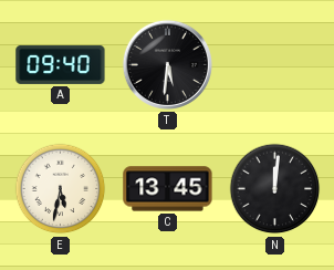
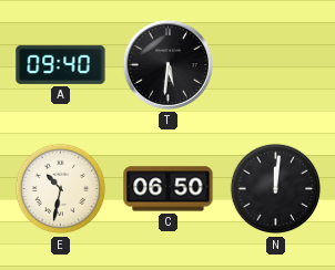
E: 5:32 -> 10:32 (61, 189)
C: 13:45 -> 06:50 (169, 189)
